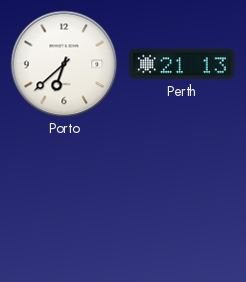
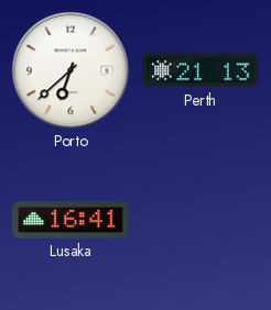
Lusaka: none -> 16:41 (71, 221)
